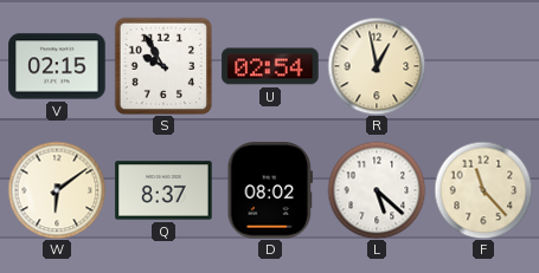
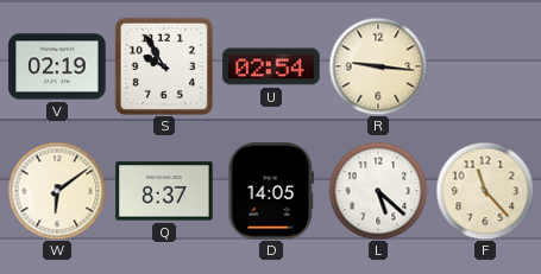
V: 02:15 -> 02:19 (57, 66)
R: 12:58 -> 9:16 (378, 66)
D: 08:02 -> 14:05 (271, 191)
